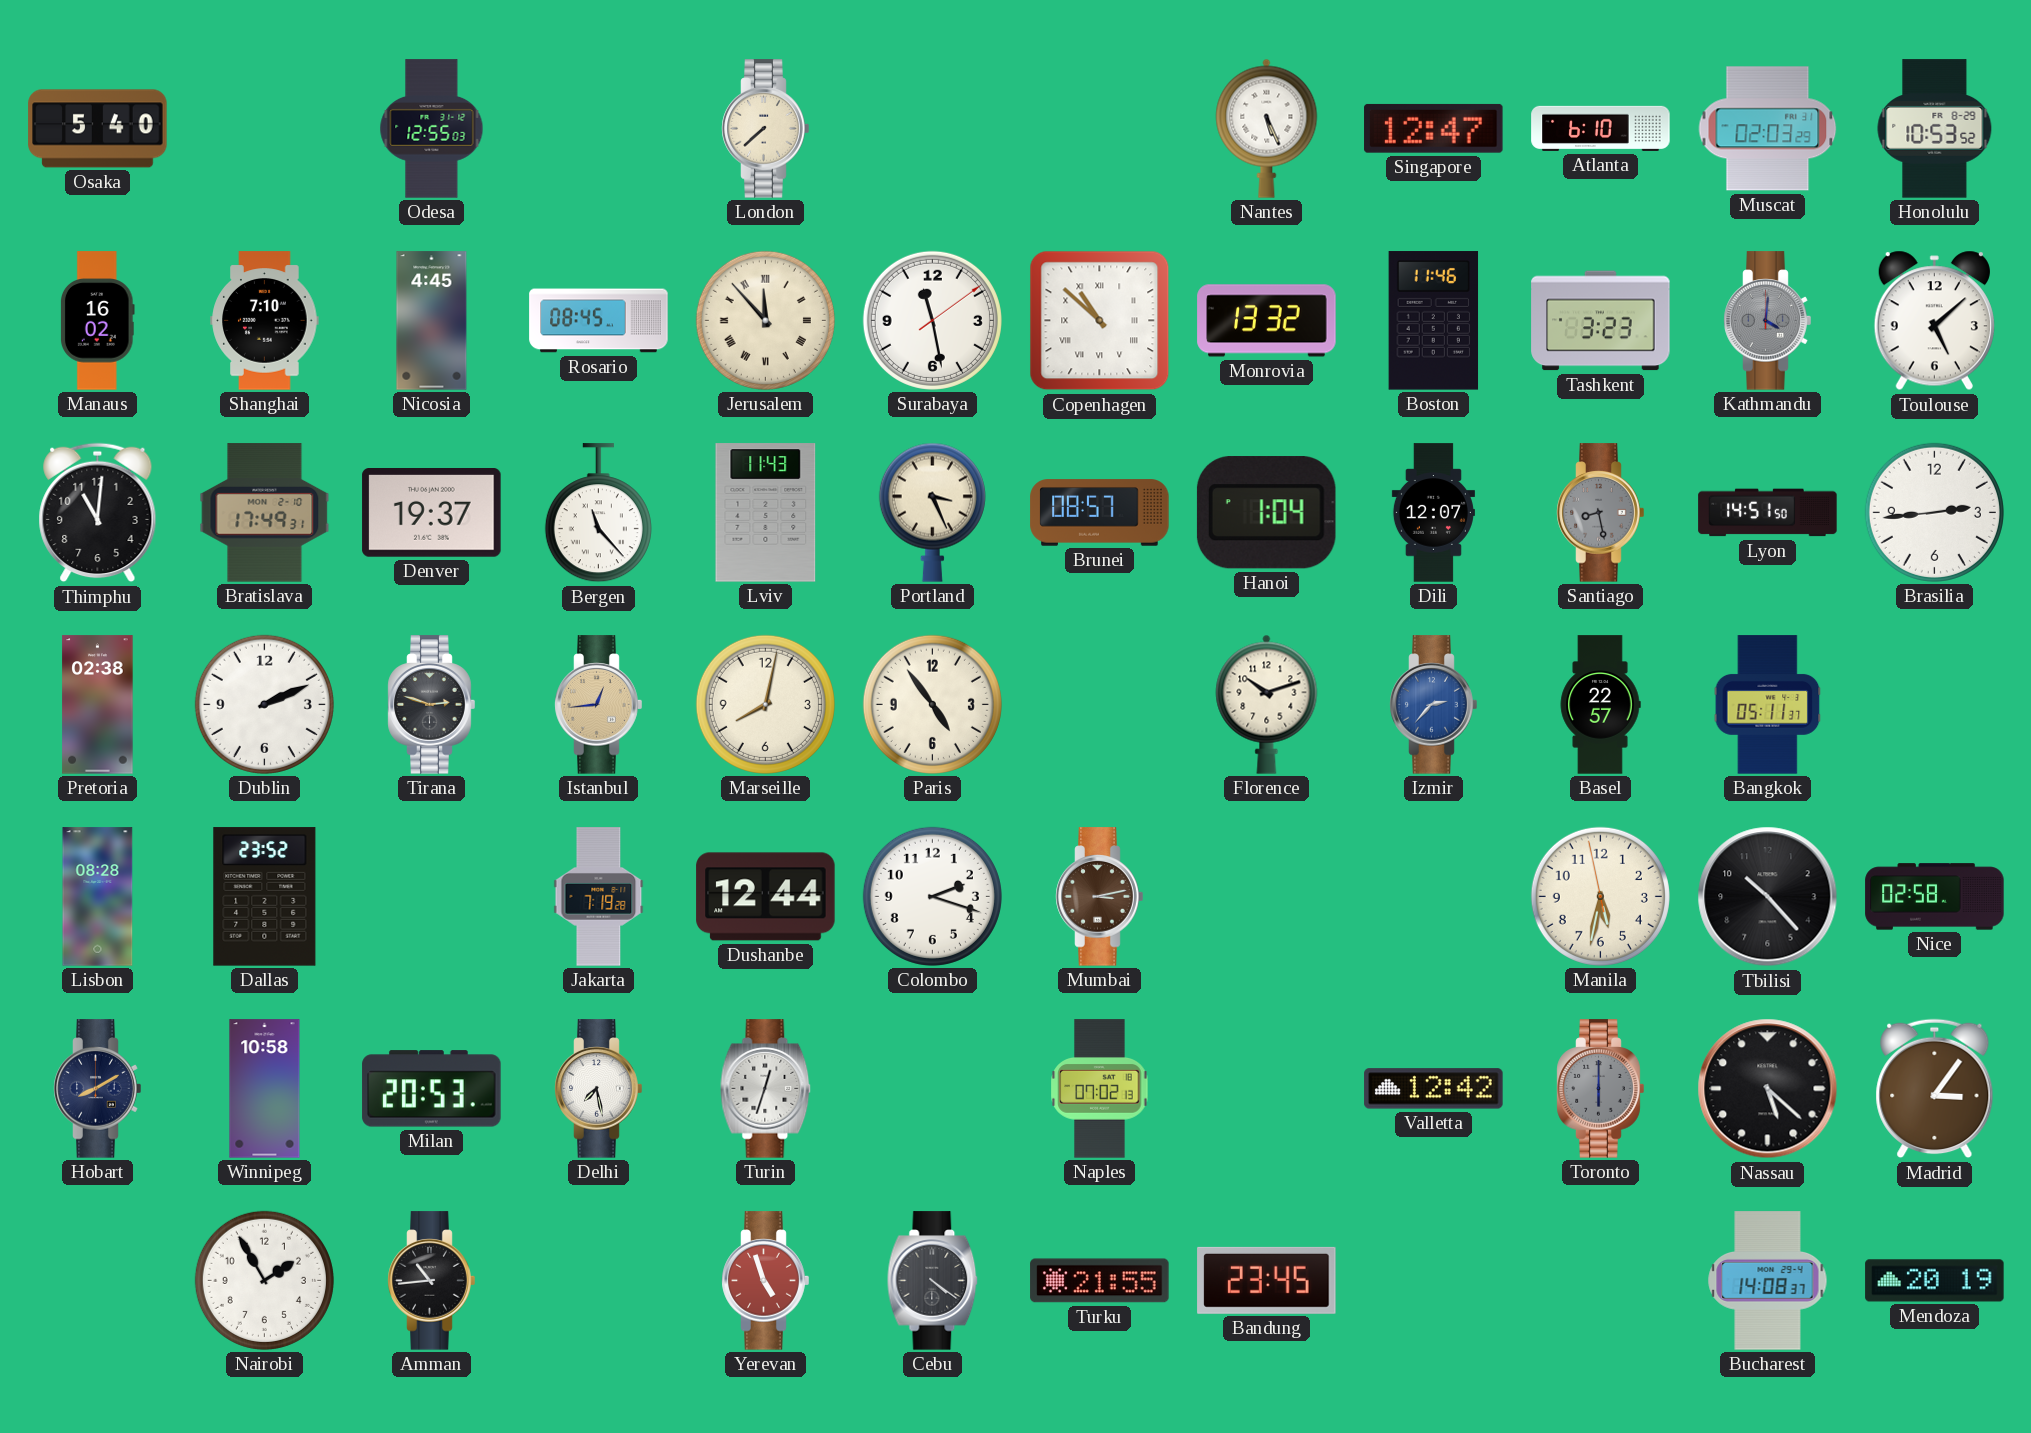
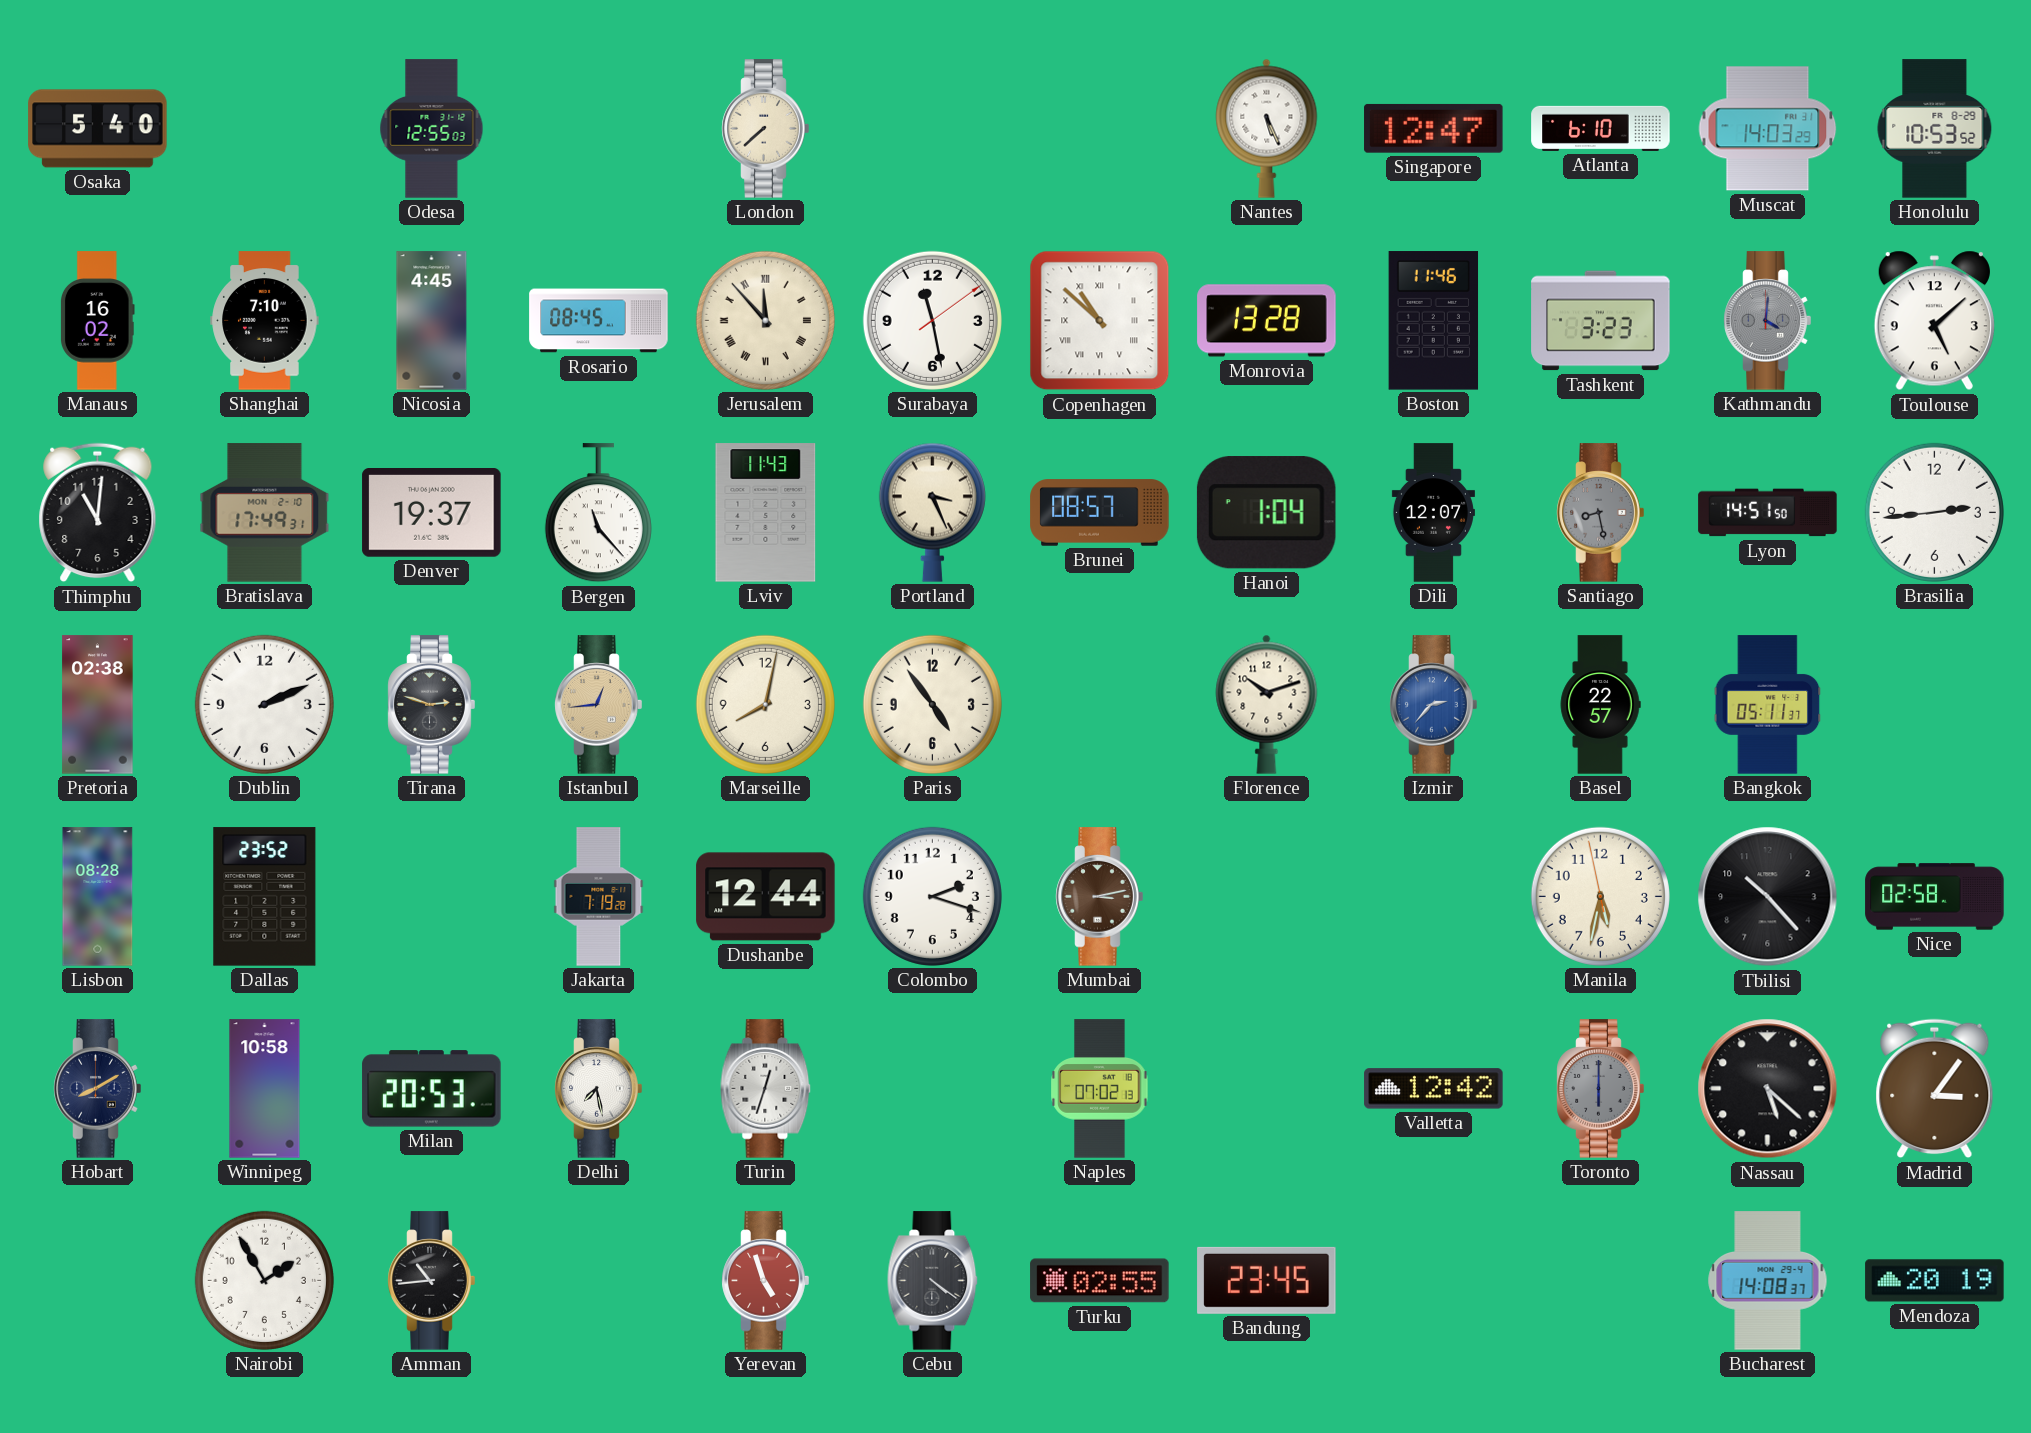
Muscat: 02:03 -> 14:03 (1768, 129)
Monrovia: 13:32 -> 13:28 (1267, 321)
Turku: 21:55 -> 02:55 (1100, 1281)
